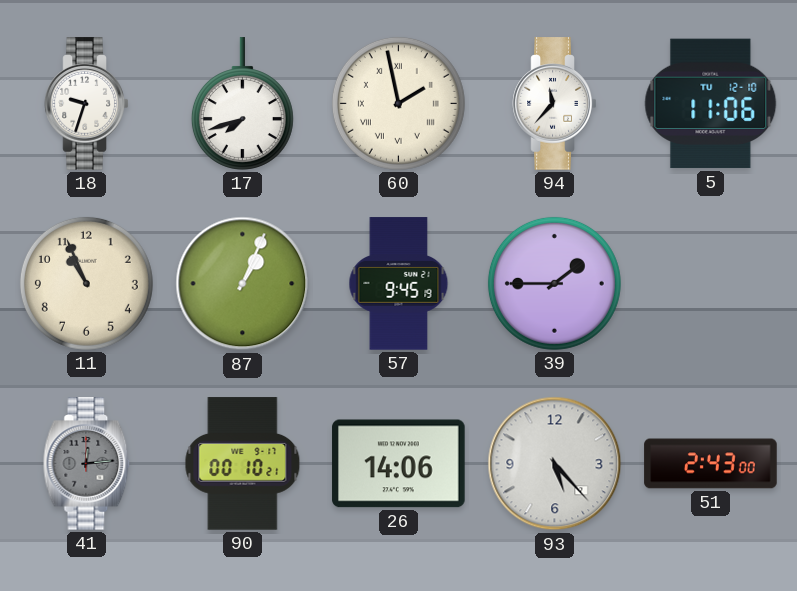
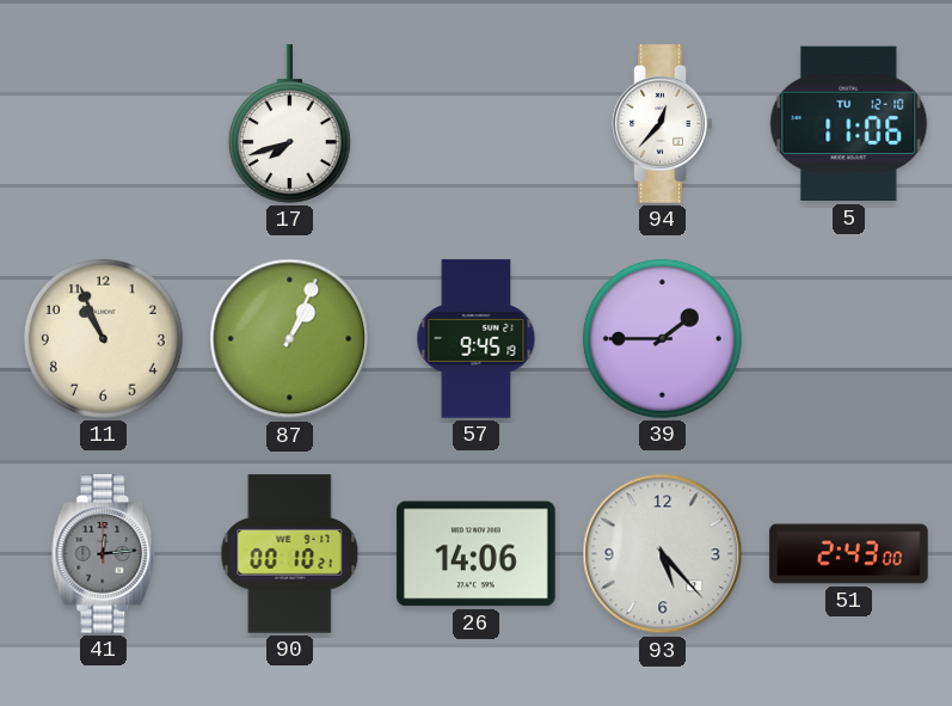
18: 9:33 -> none (87, 104)
60: 1:58 -> none (398, 103)
94: 11:37 -> 12:37 (663, 124)
